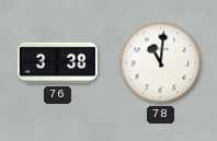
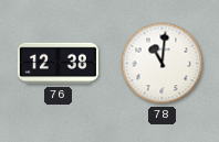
76: 3:38 -> 12:38 (58, 64)
